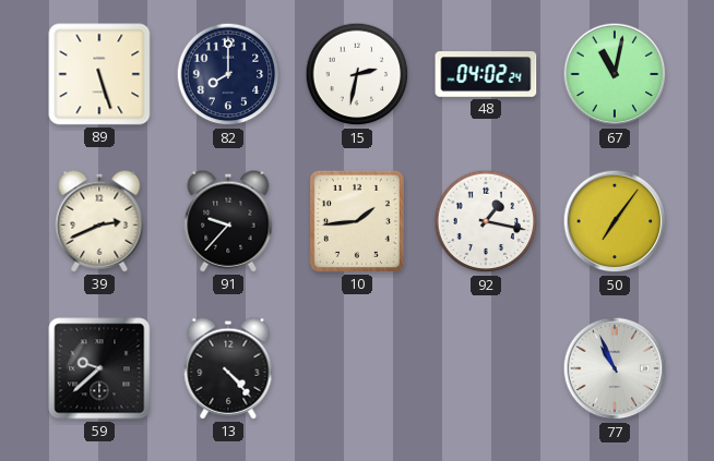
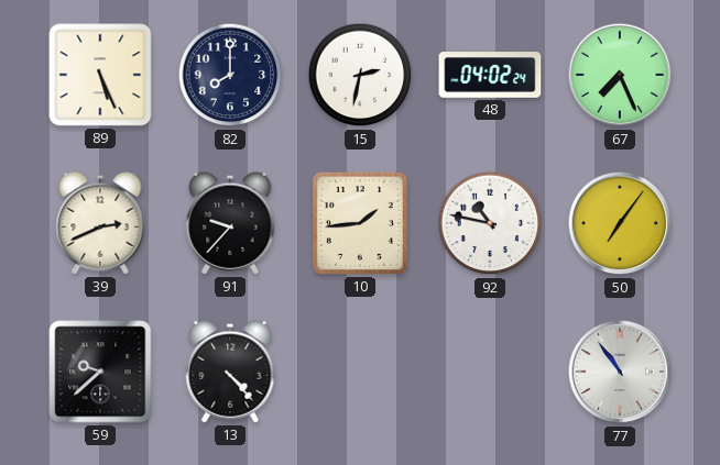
89: 5:27 -> 5:26 (100, 75)
67: 11:02 -> 7:26 (620, 75)
92: 1:17 -> 10:47 (490, 223)
77: 10:56 -> 10:54 (620, 372)
